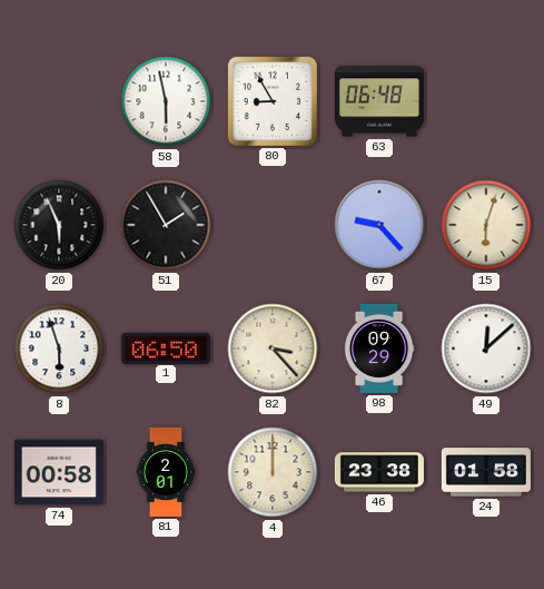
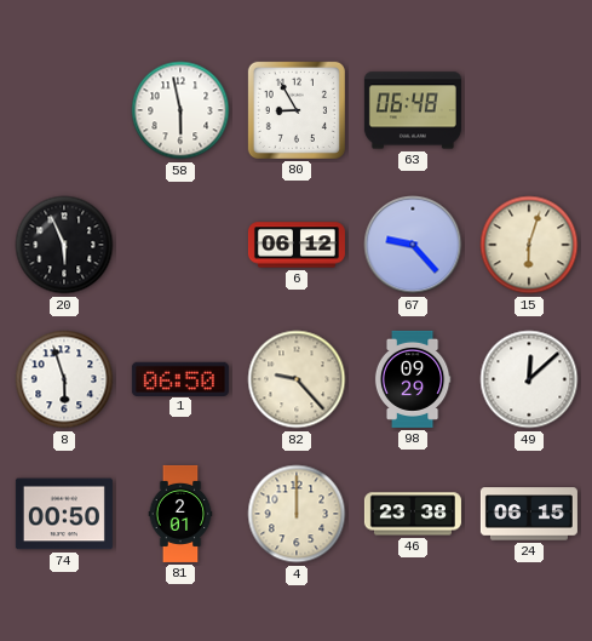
51: 1:55 -> none (166, 225)
6: none -> 06:12 (297, 245)
82: 3:23 -> 9:23 (297, 379)
74: 00:58 -> 00:50 (64, 514)
24: 01:58 -> 06:15 (529, 514)
